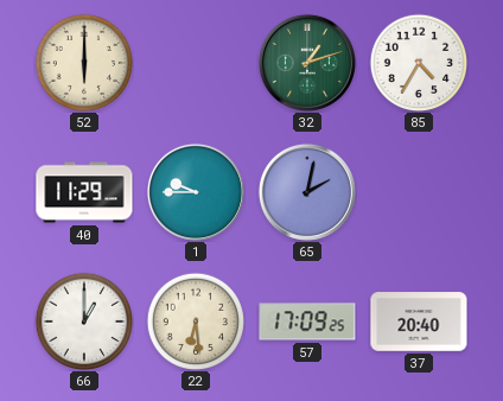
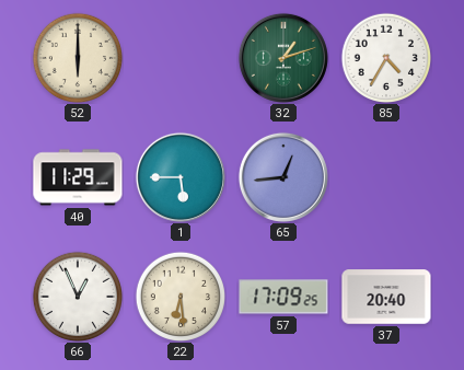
1: 9:45 -> 5:45 (181, 177)
65: 2:02 -> 12:44 (283, 177)
66: 1:00 -> 12:56 (77, 296)
